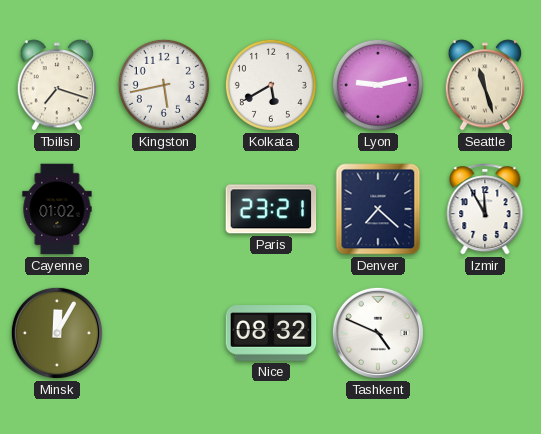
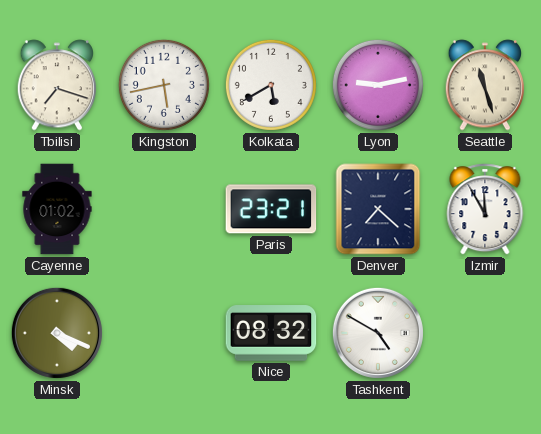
Minsk: 12:05 -> 4:19 (57, 333)
Tashkent: 4:49 -> 4:50 (378, 333)
